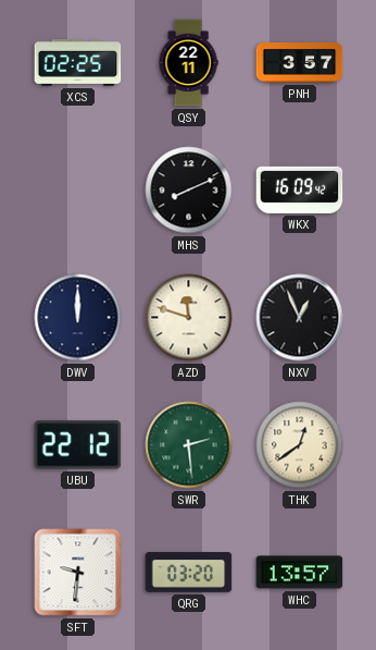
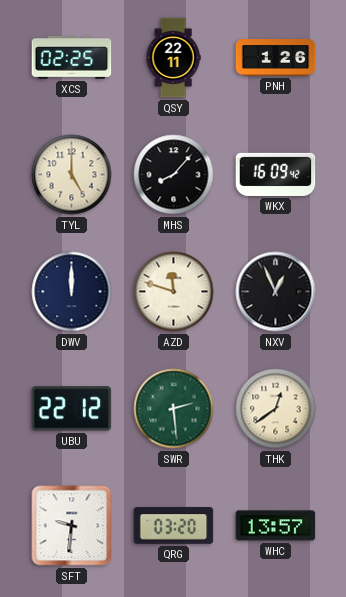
PNH: 3:57 -> 1:26 (276, 58)
TYL: none -> 5:00 (72, 175)
MHS: 8:11 -> 8:07 (174, 175)
